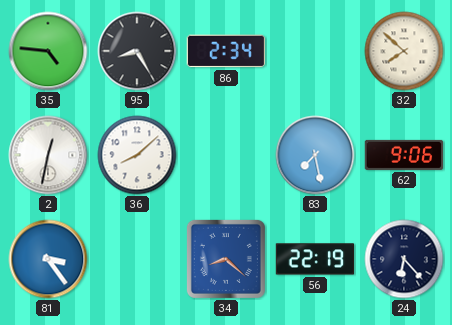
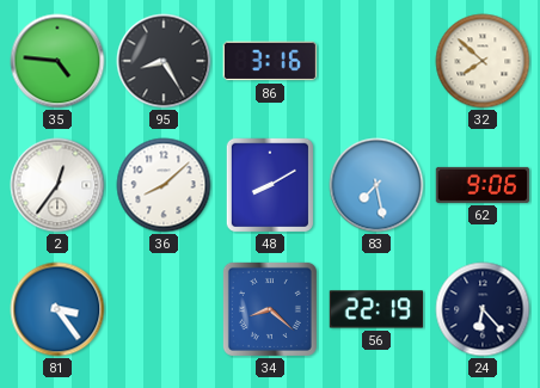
86: 2:34 -> 3:16 (269, 61)
2: 12:32 -> 12:36 (57, 185)
48: none -> 8:10 (270, 184)
